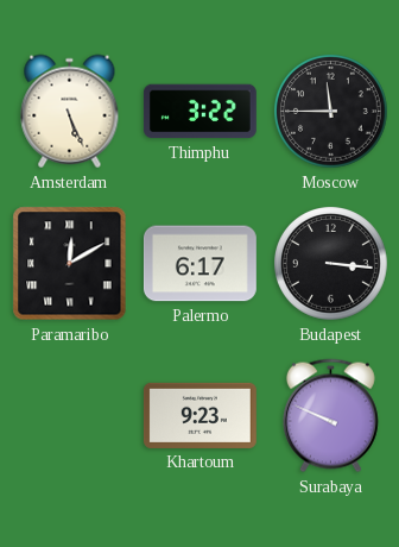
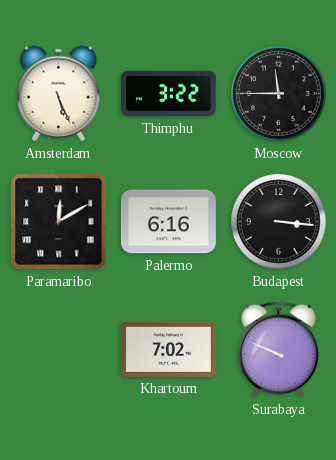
Palermo: 6:17 -> 6:16 (168, 222)
Khartoum: 9:23 -> 7:02 (168, 349)
